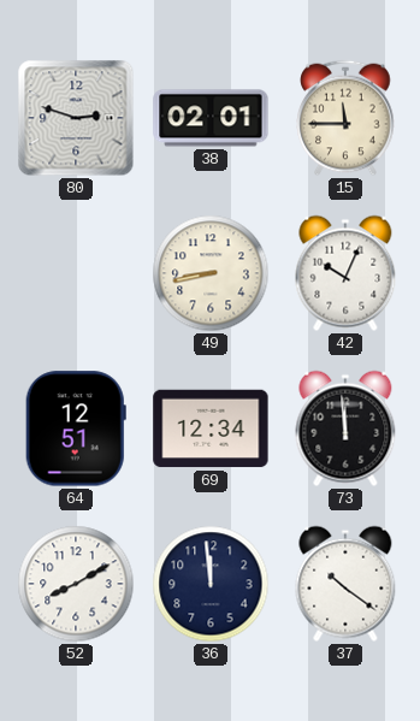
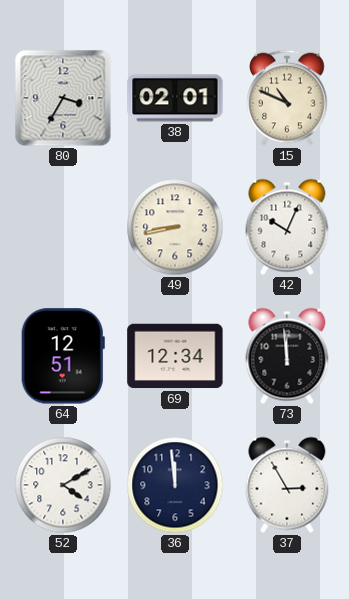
80: 2:48 -> 3:35 (63, 98)
15: 11:45 -> 10:49 (287, 98)
52: 8:10 -> 4:10 (63, 485)
37: 10:21 -> 2:55 (287, 485)
